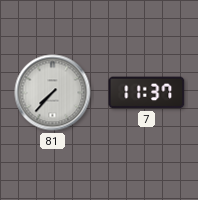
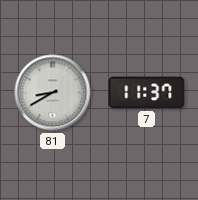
81: 7:37 -> 8:40 (53, 93)
